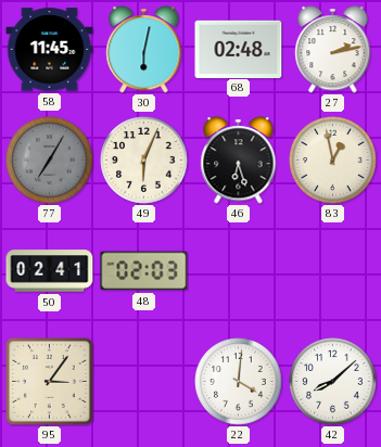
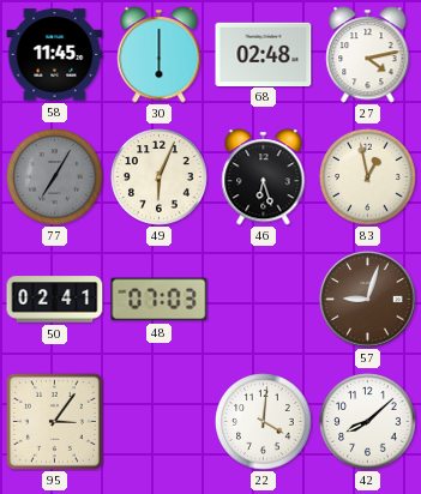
30: 6:02 -> 6:00 (160, 55)
27: 2:13 -> 4:13 (368, 55)
48: 02:03 -> 07:03 (160, 300)
57: none -> 9:03 (368, 300)
